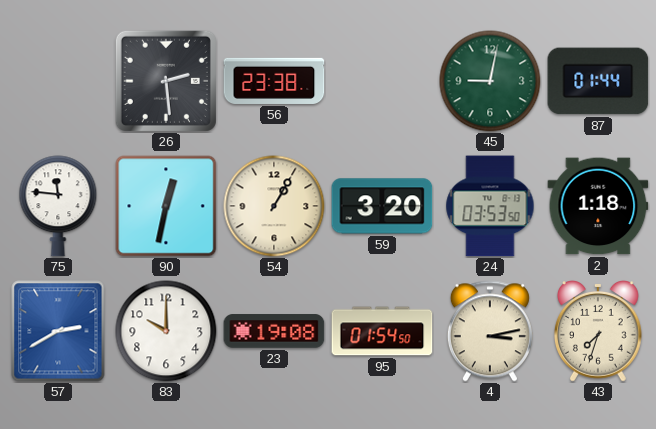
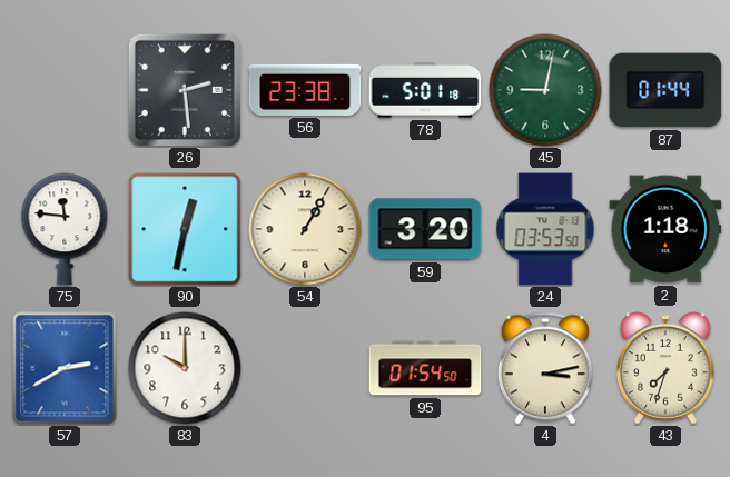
78: none -> 5:01 (425, 90)
23: 19:08 -> none (274, 331)
